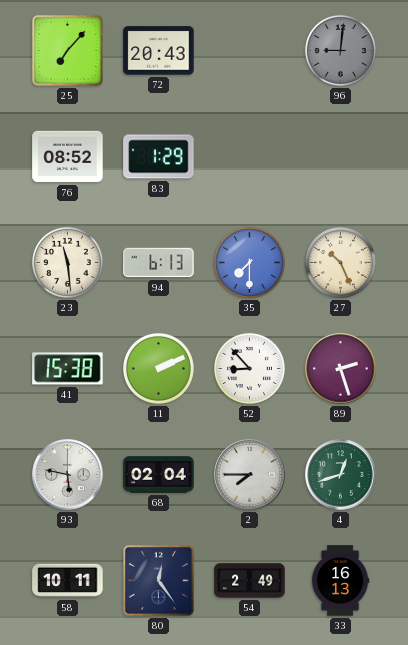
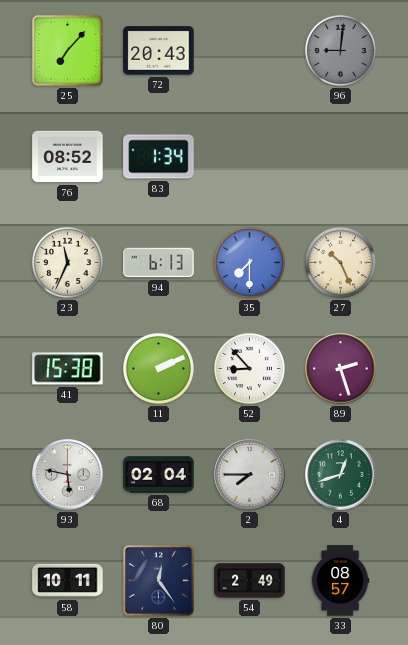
83: 1:29 -> 1:34 (159, 157)
23: 11:29 -> 11:34 (67, 262)
33: 16:13 -> 08:57 (340, 581)
